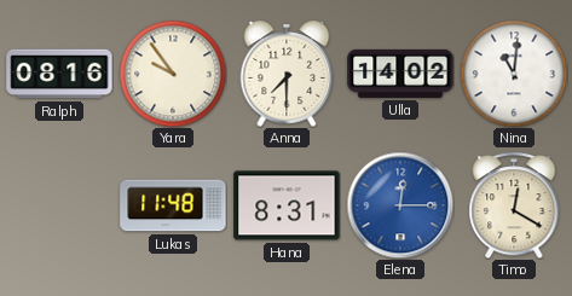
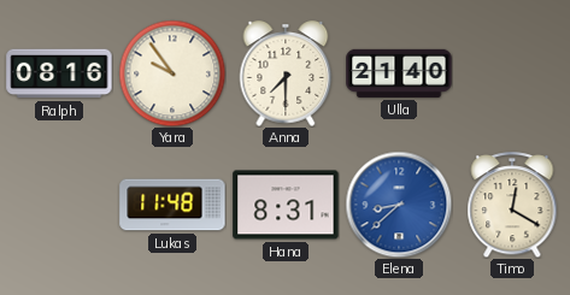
Ulla: 14:02 -> 21:40 (399, 73)
Nina: 11:01 -> none (514, 74)
Elena: 12:15 -> 8:38 (399, 205)
